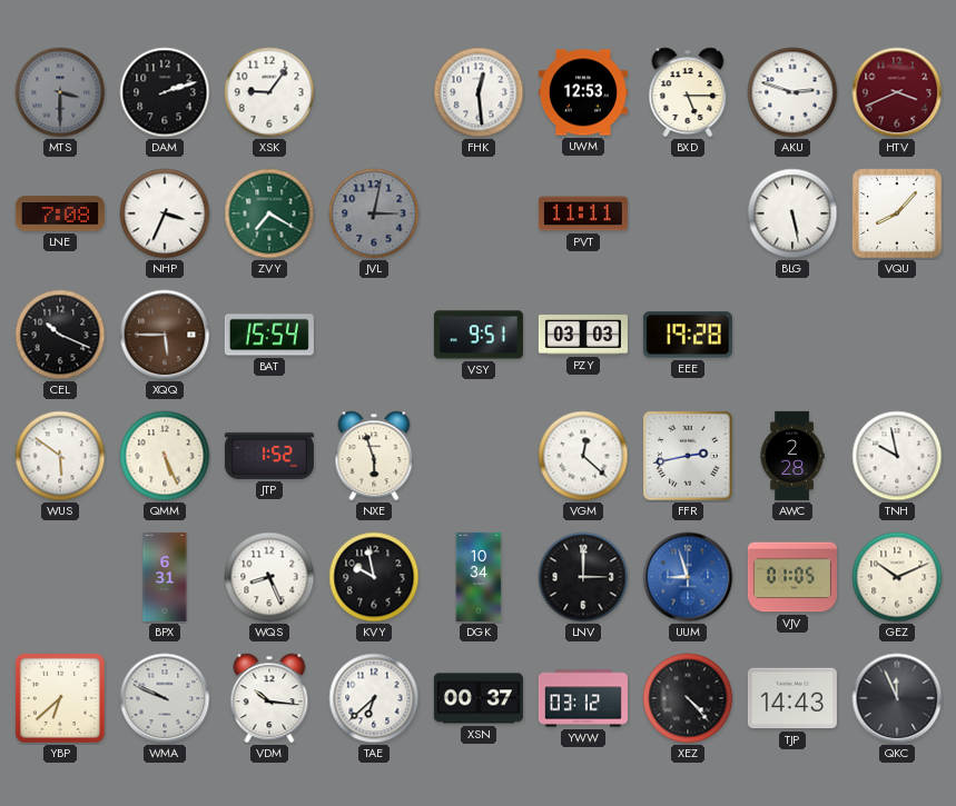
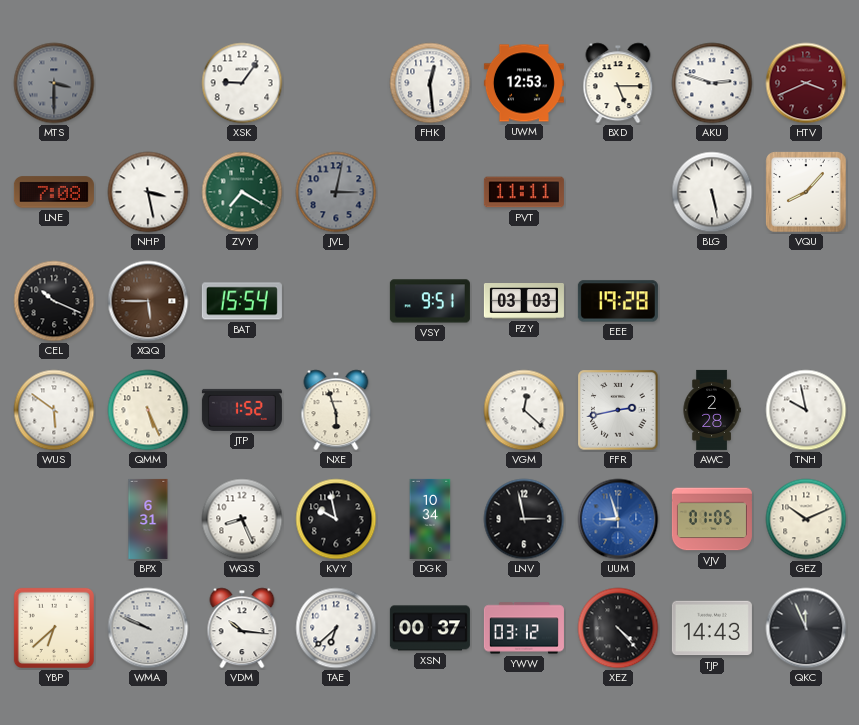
DAM: 2:12 -> none (165, 92)
NHP: 3:34 -> 3:28 (148, 192)
LNV: 3:00 -> 2:58 (524, 519)
